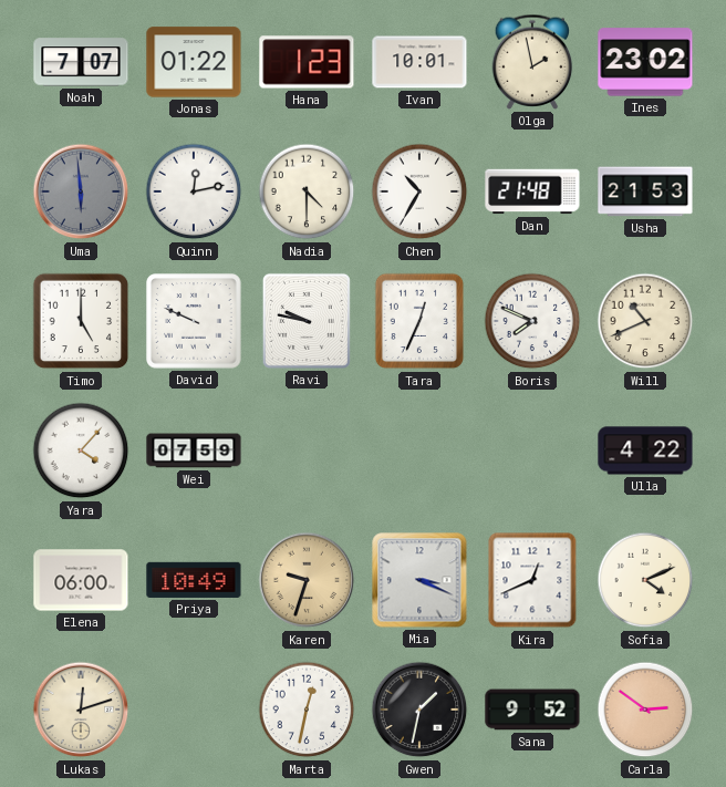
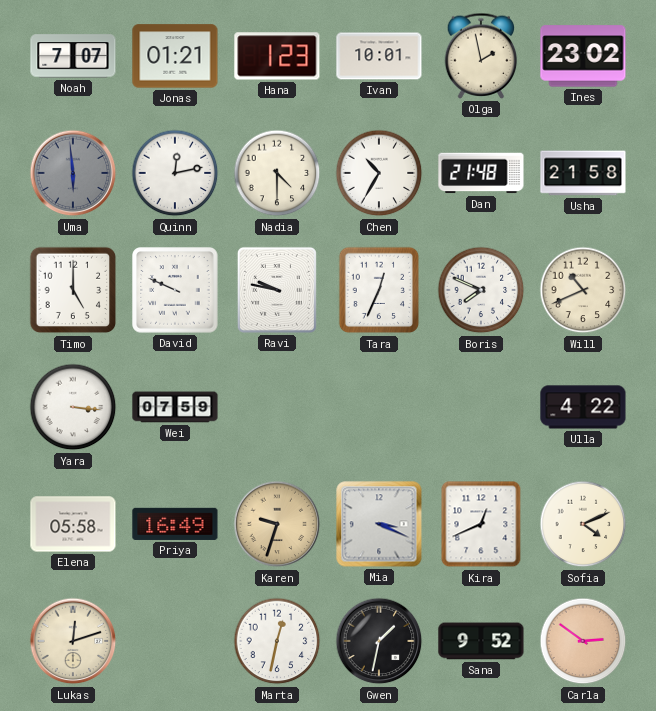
Jonas: 01:22 -> 01:21 (175, 56)
Usha: 21:53 -> 21:58 (583, 173)
Yara: 4:07 -> 3:16 (73, 407)
Elena: 06:00 -> 05:58 (73, 524)
Priya: 10:49 -> 16:49 (175, 524)
